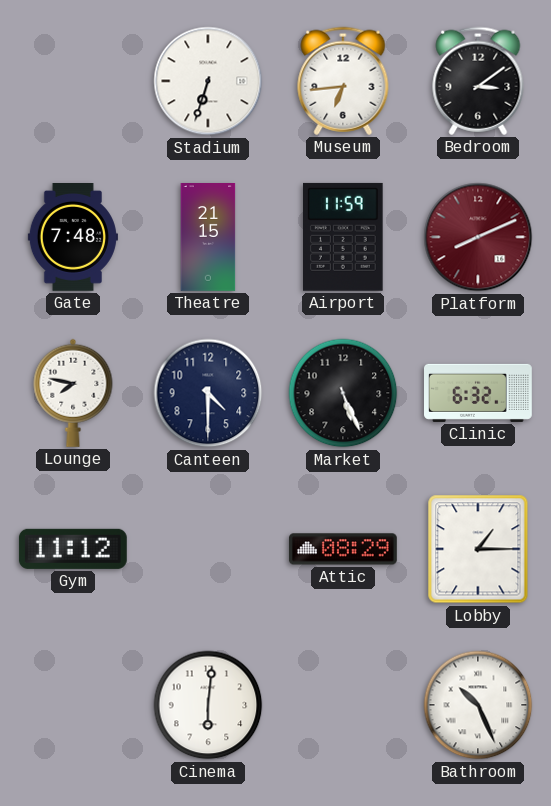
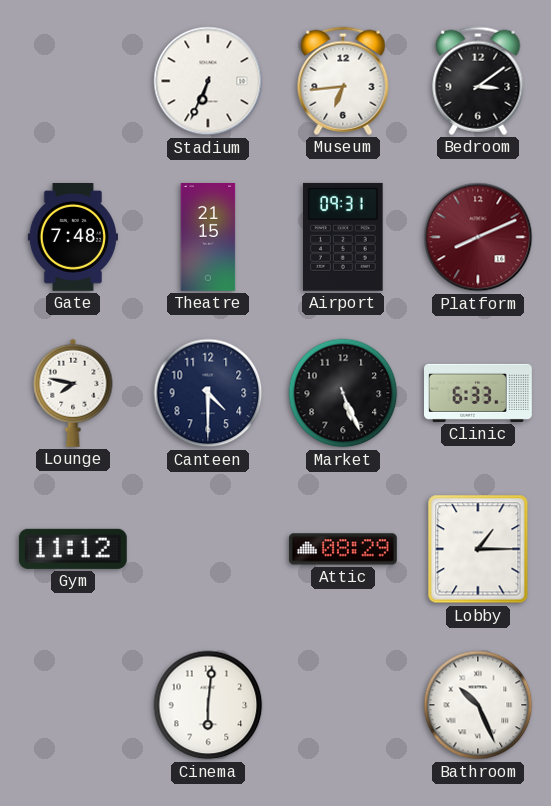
Stadium: 6:33 -> 6:34 (208, 81)
Airport: 11:59 -> 09:31 (344, 237)
Clinic: 6:32 -> 6:33 (479, 393)
